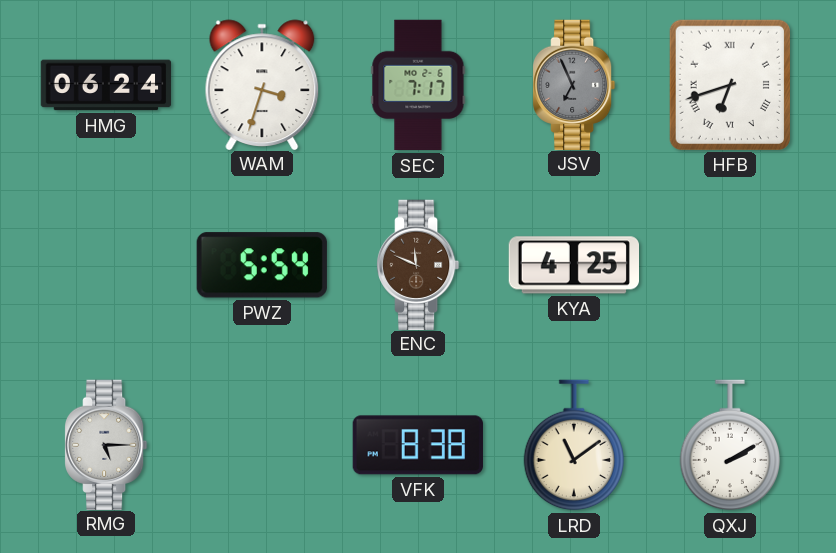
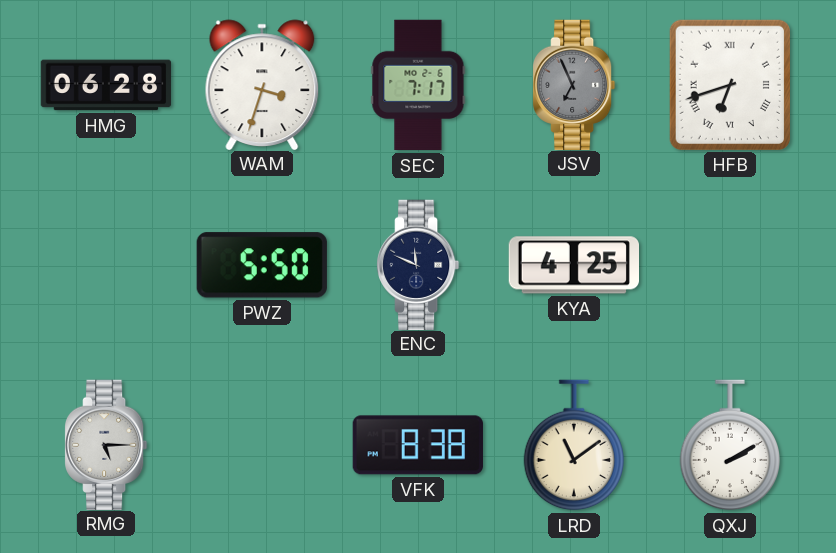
HMG: 06:24 -> 06:28 (106, 85)
PWZ: 5:54 -> 5:50 (262, 265)
ENC dial: brown -> navy (419, 264)
